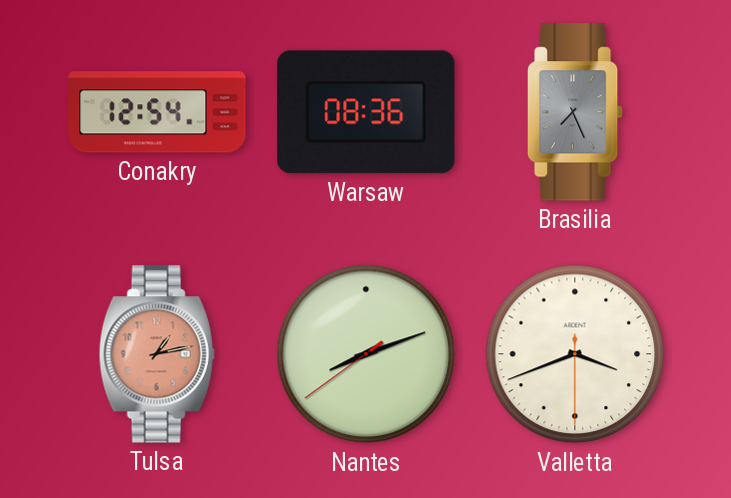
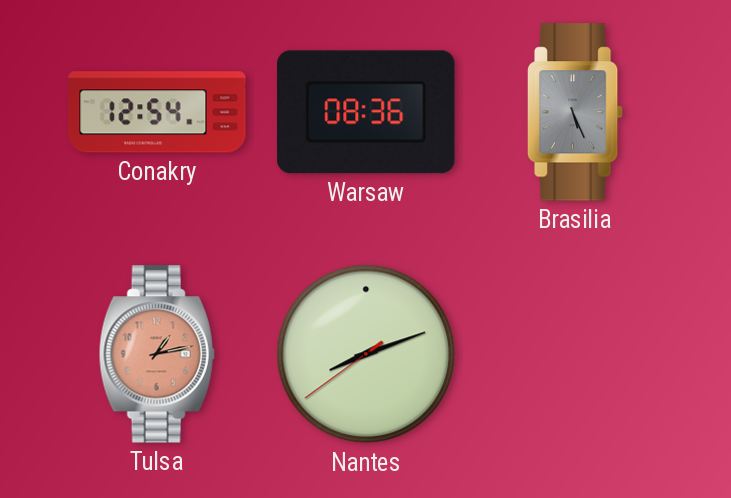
Brasilia: 7:26 -> 5:26 (575, 112)
Valletta: 3:41 -> none (575, 354)
